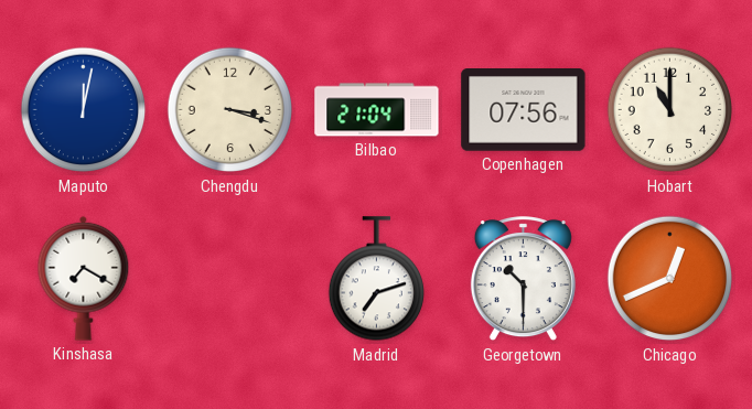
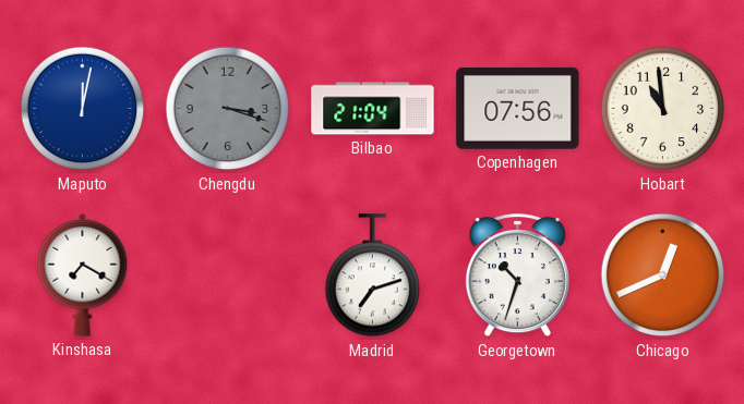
Chengdu dial: cream -> grey (228, 109)
Hobart: 11:00 -> 10:59 (663, 109)
Georgetown: 10:30 -> 10:33 (517, 276)
